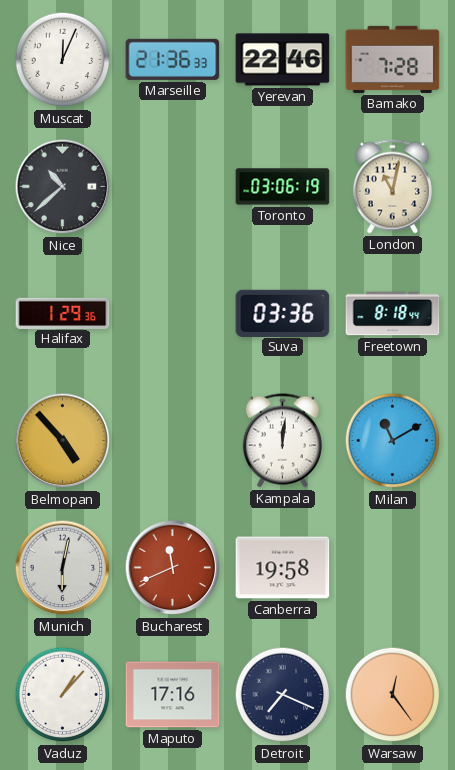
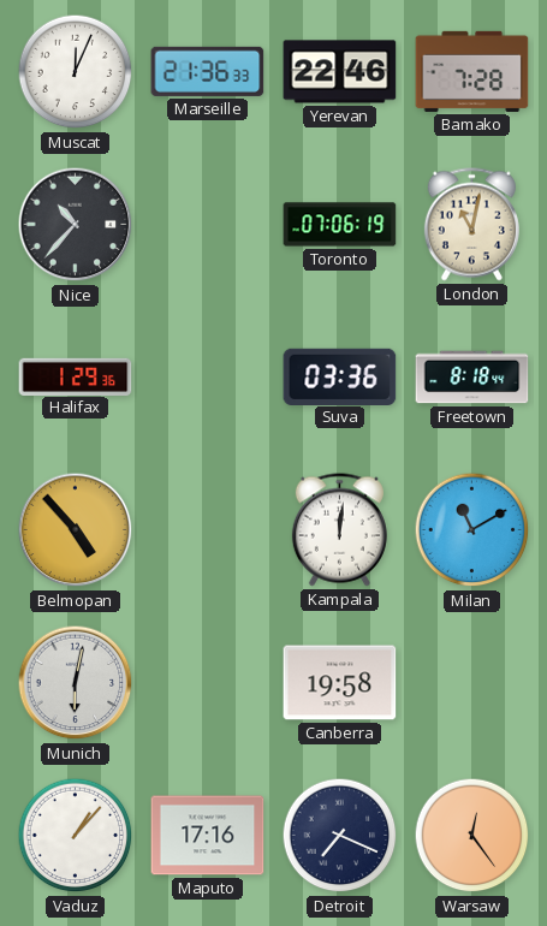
Nice: 10:38 -> 10:37 (76, 225)
Toronto: 03:06 -> 07:06 (340, 225)
Bucharest: 11:41 -> none (173, 568)
